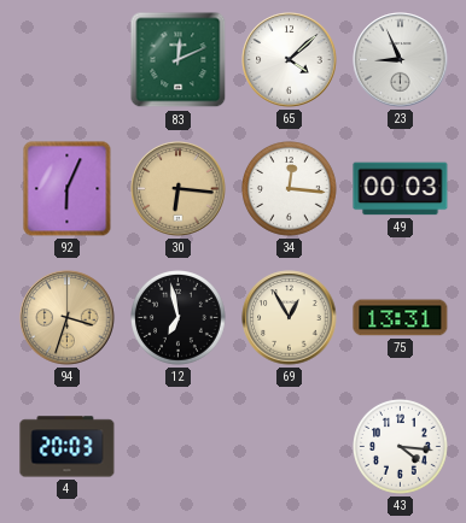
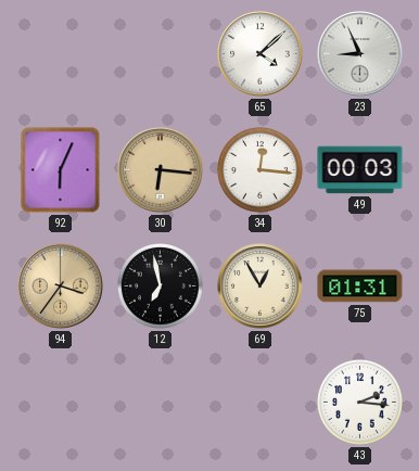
83: 12:11 -> none (179, 60)
94: 3:33 -> 3:36 (61, 287)
75: 13:31 -> 01:31 (360, 287)
4: 20:03 -> none (68, 447)
43: 4:16 -> 2:16 (360, 403)
